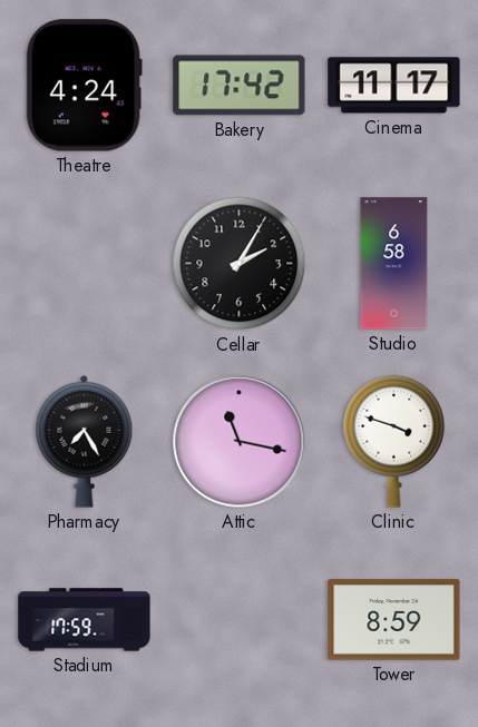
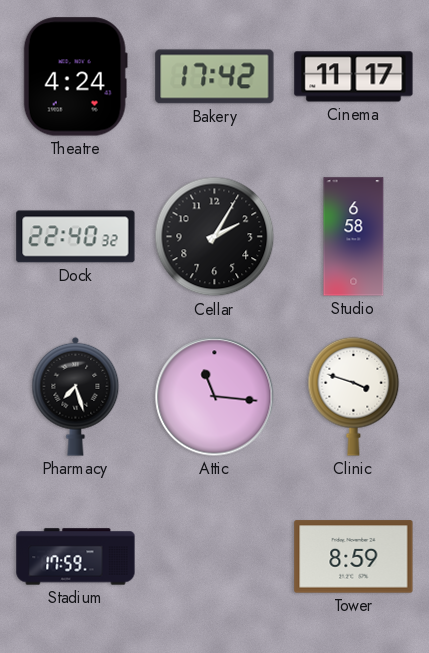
Dock: none -> 22:40 (76, 237)
Pharmacy: 7:25 -> 7:27 (76, 396)
Attic: 11:17 -> 11:16 (215, 397)
